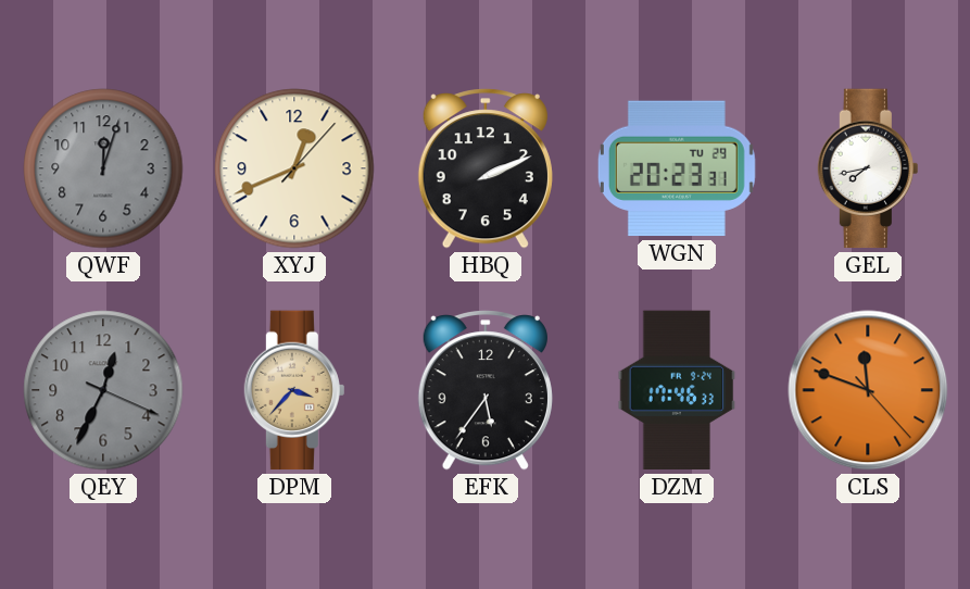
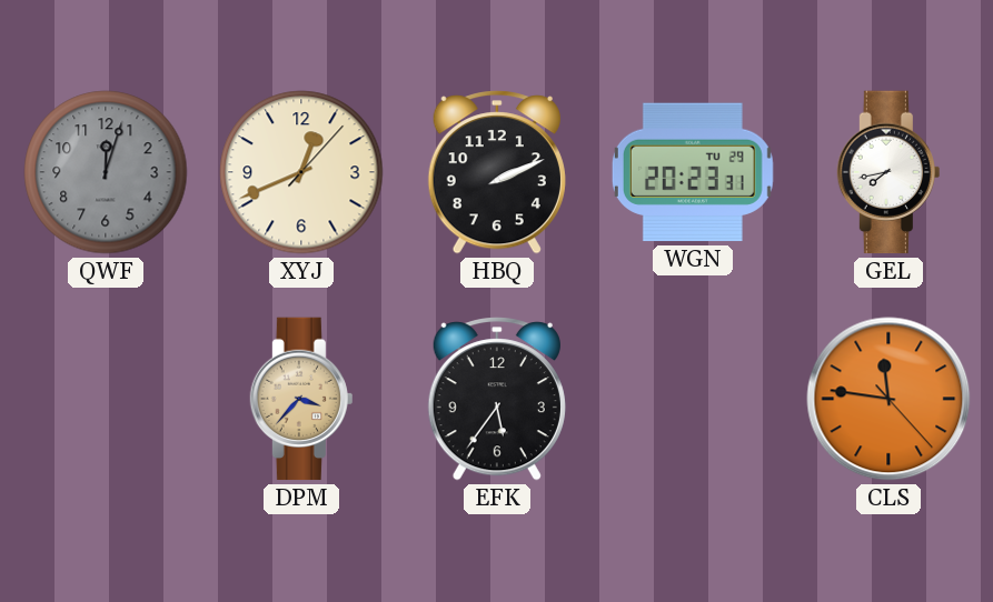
QEY: 12:34 -> none (103, 390)
DZM: 17:46 -> none (677, 390)
CLS: 11:48 -> 11:46 (888, 399)
